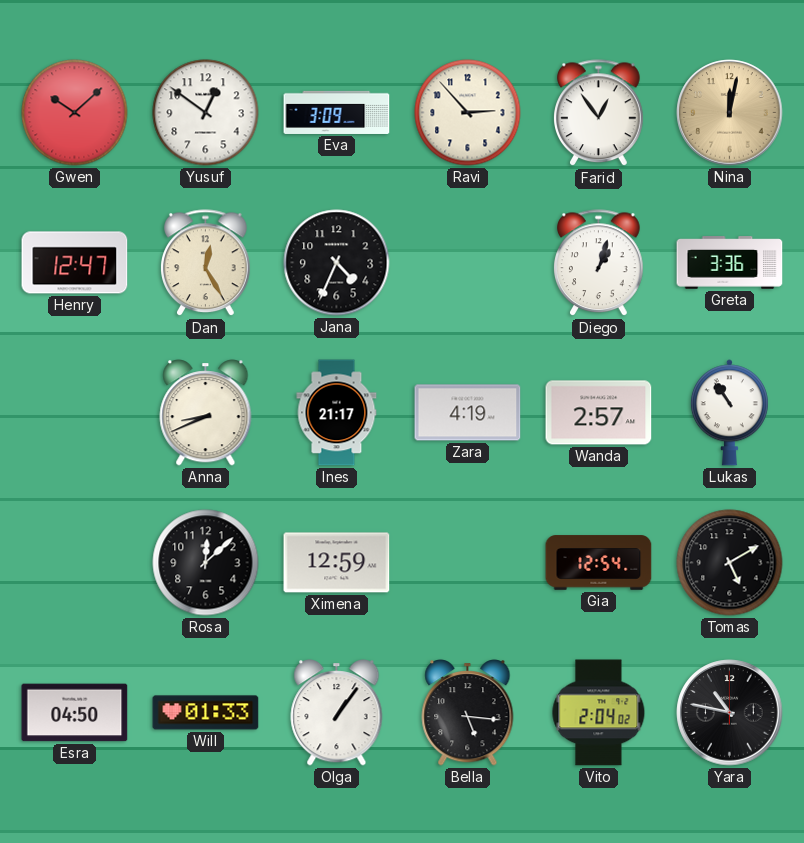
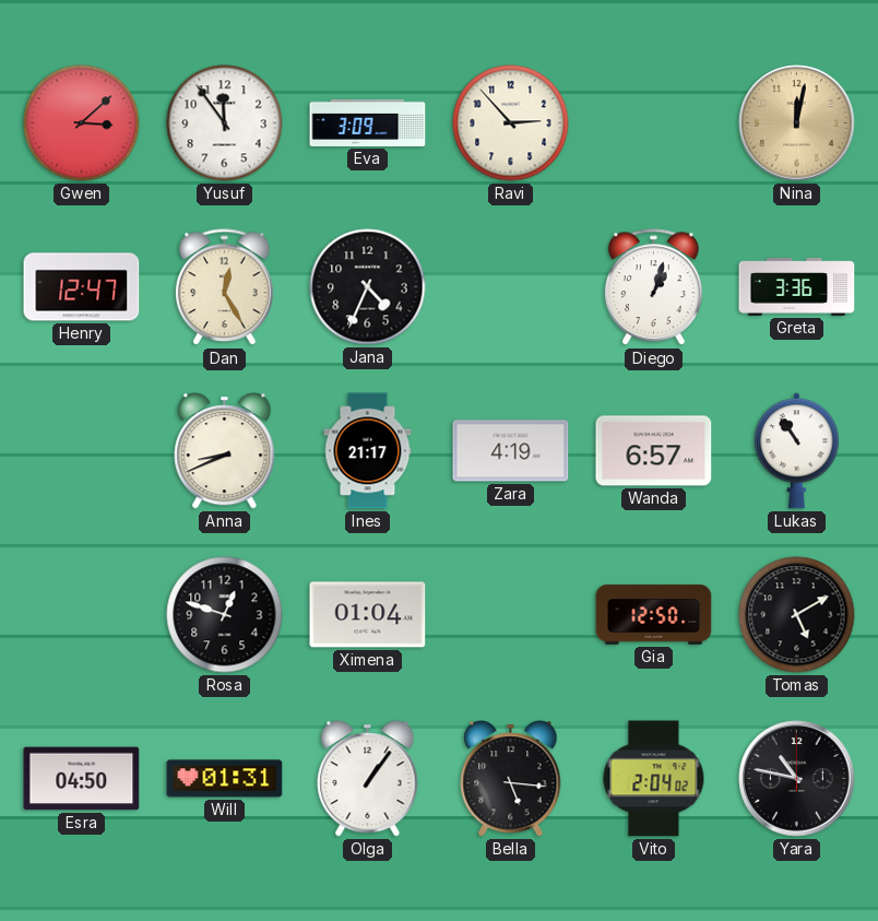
Gwen: 10:08 -> 3:08 (82, 123)
Yusuf: 12:51 -> 11:54 (225, 123)
Farid: 12:54 -> none (599, 113)
Wanda: 2:57 -> 6:57 (654, 451)
Rosa: 12:08 -> 12:48 (225, 615)
Ximena: 12:59 -> 01:04 (368, 615)
Gia: 12:54 -> 12:50 (654, 615)
Will: 01:33 -> 01:31 (225, 779)
